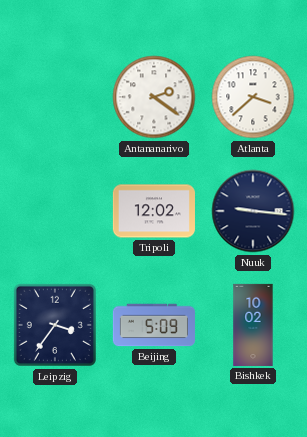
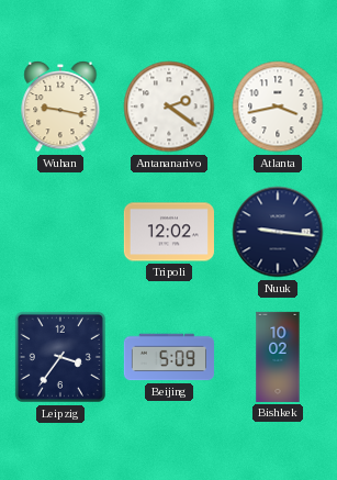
Wuhan: none -> 9:17 (60, 107)
Atlanta: 3:38 -> 3:43 (278, 107)
